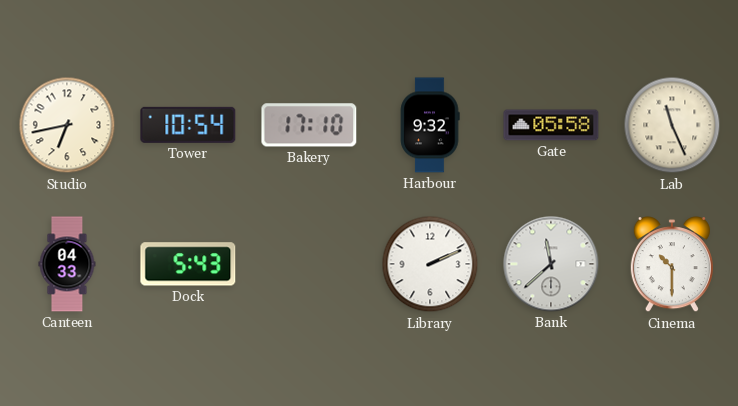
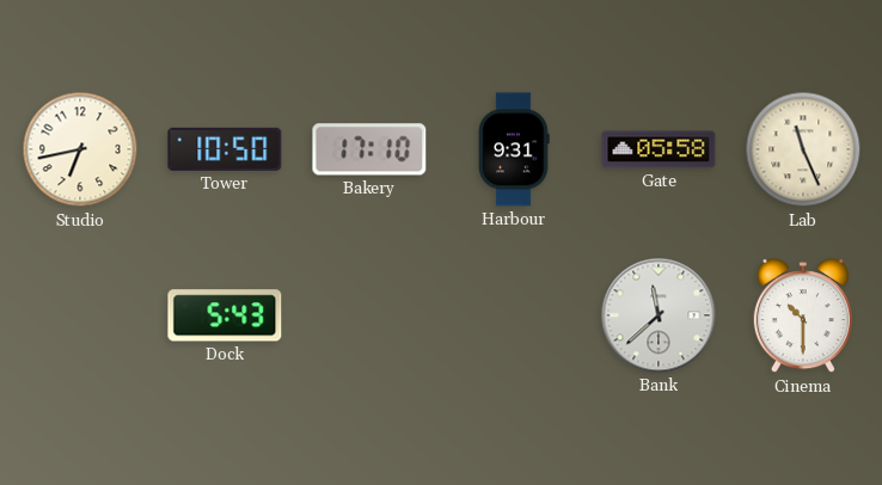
Tower: 10:54 -> 10:50 (225, 149)
Harbour: 9:32 -> 9:31 (514, 149)
Canteen: 04:33 -> none (67, 264)
Library: 2:11 -> none (430, 264)
